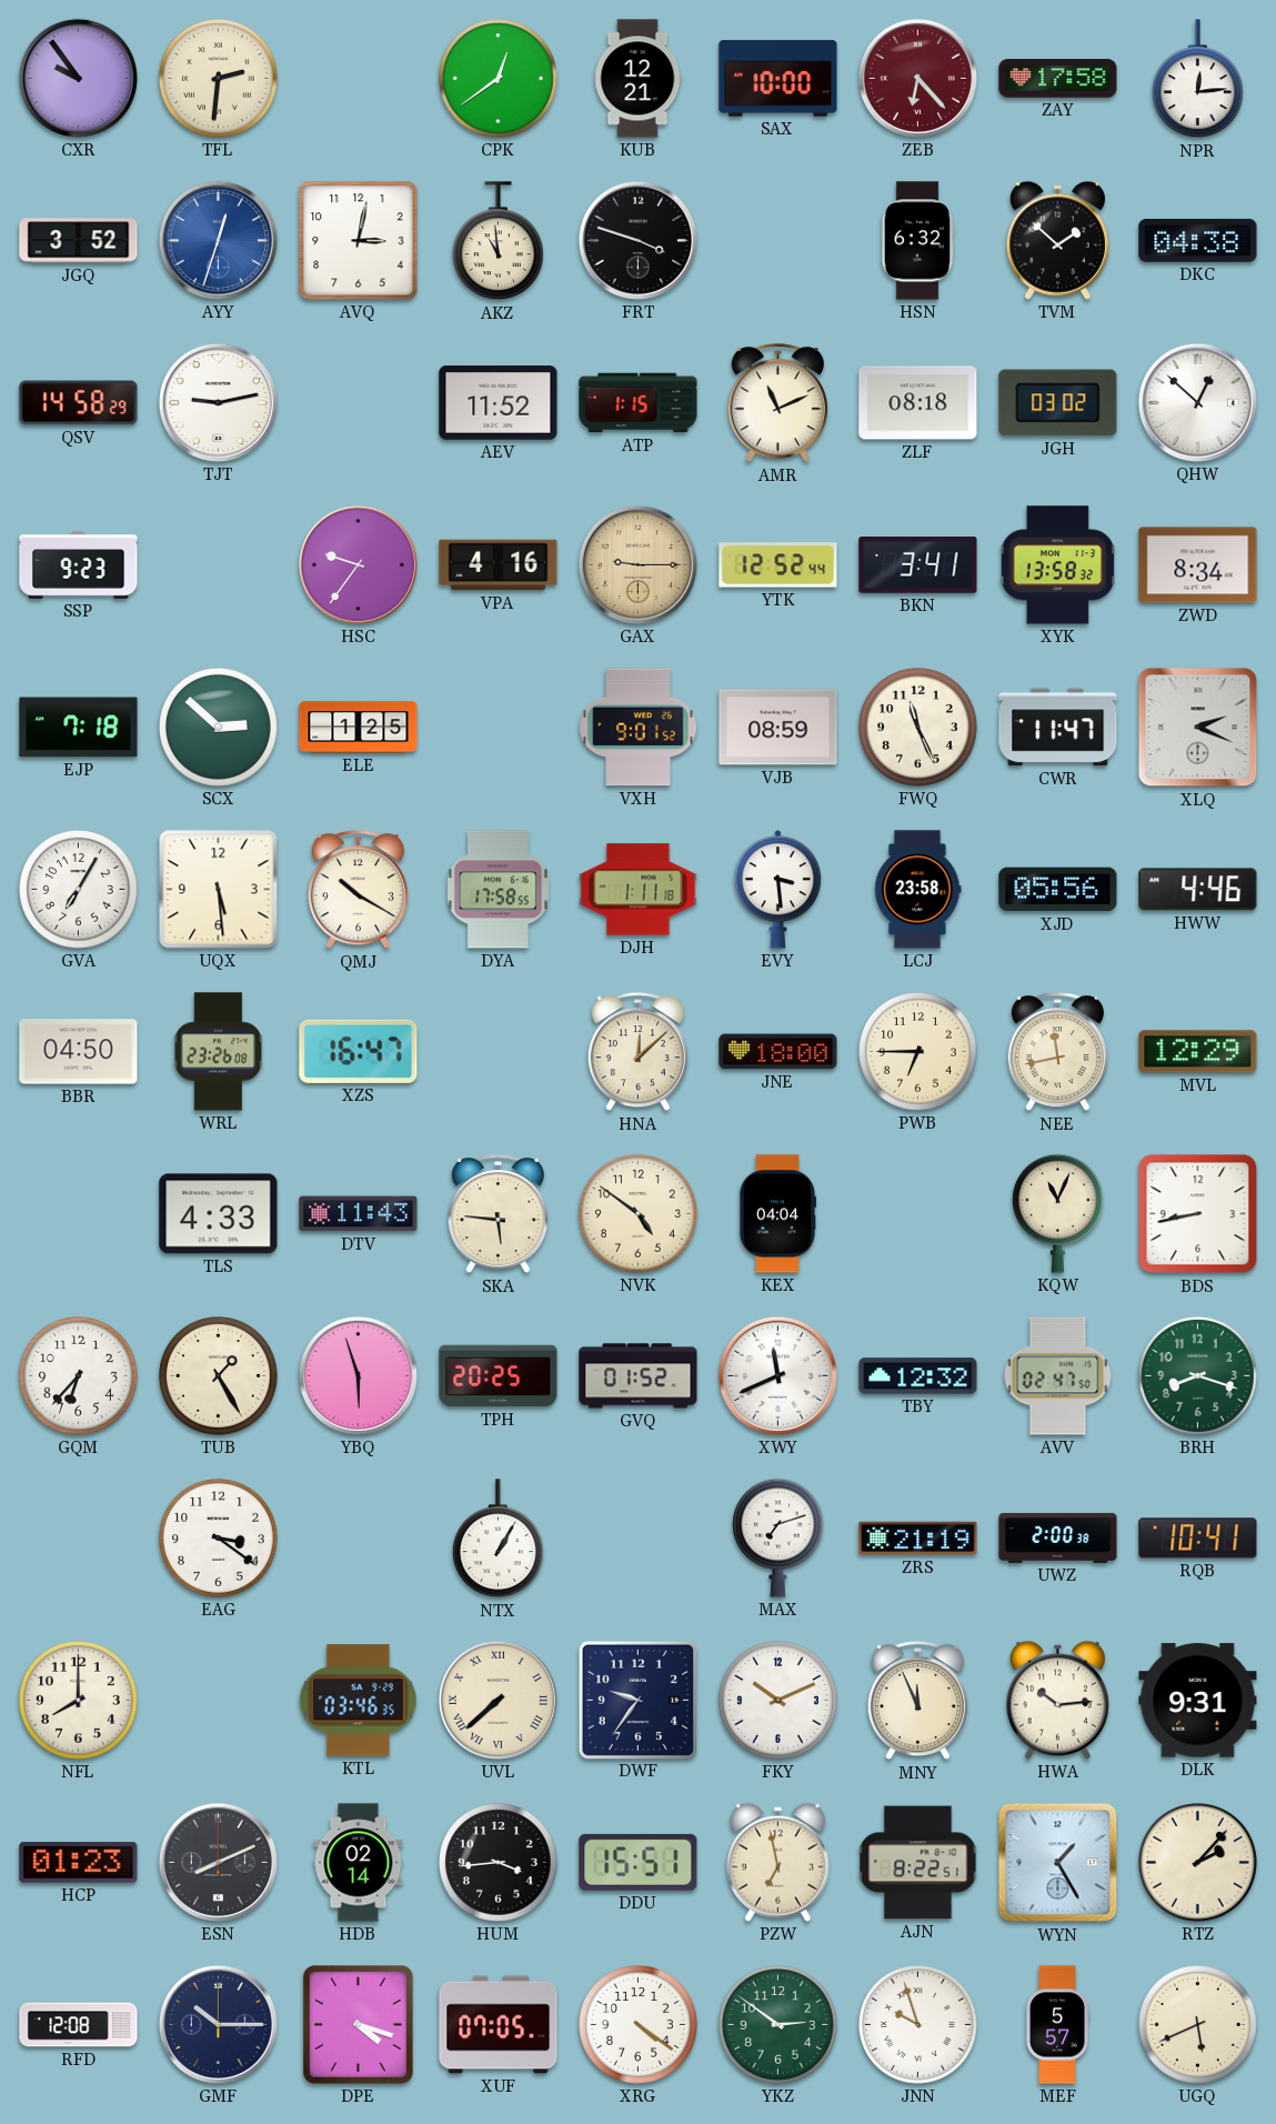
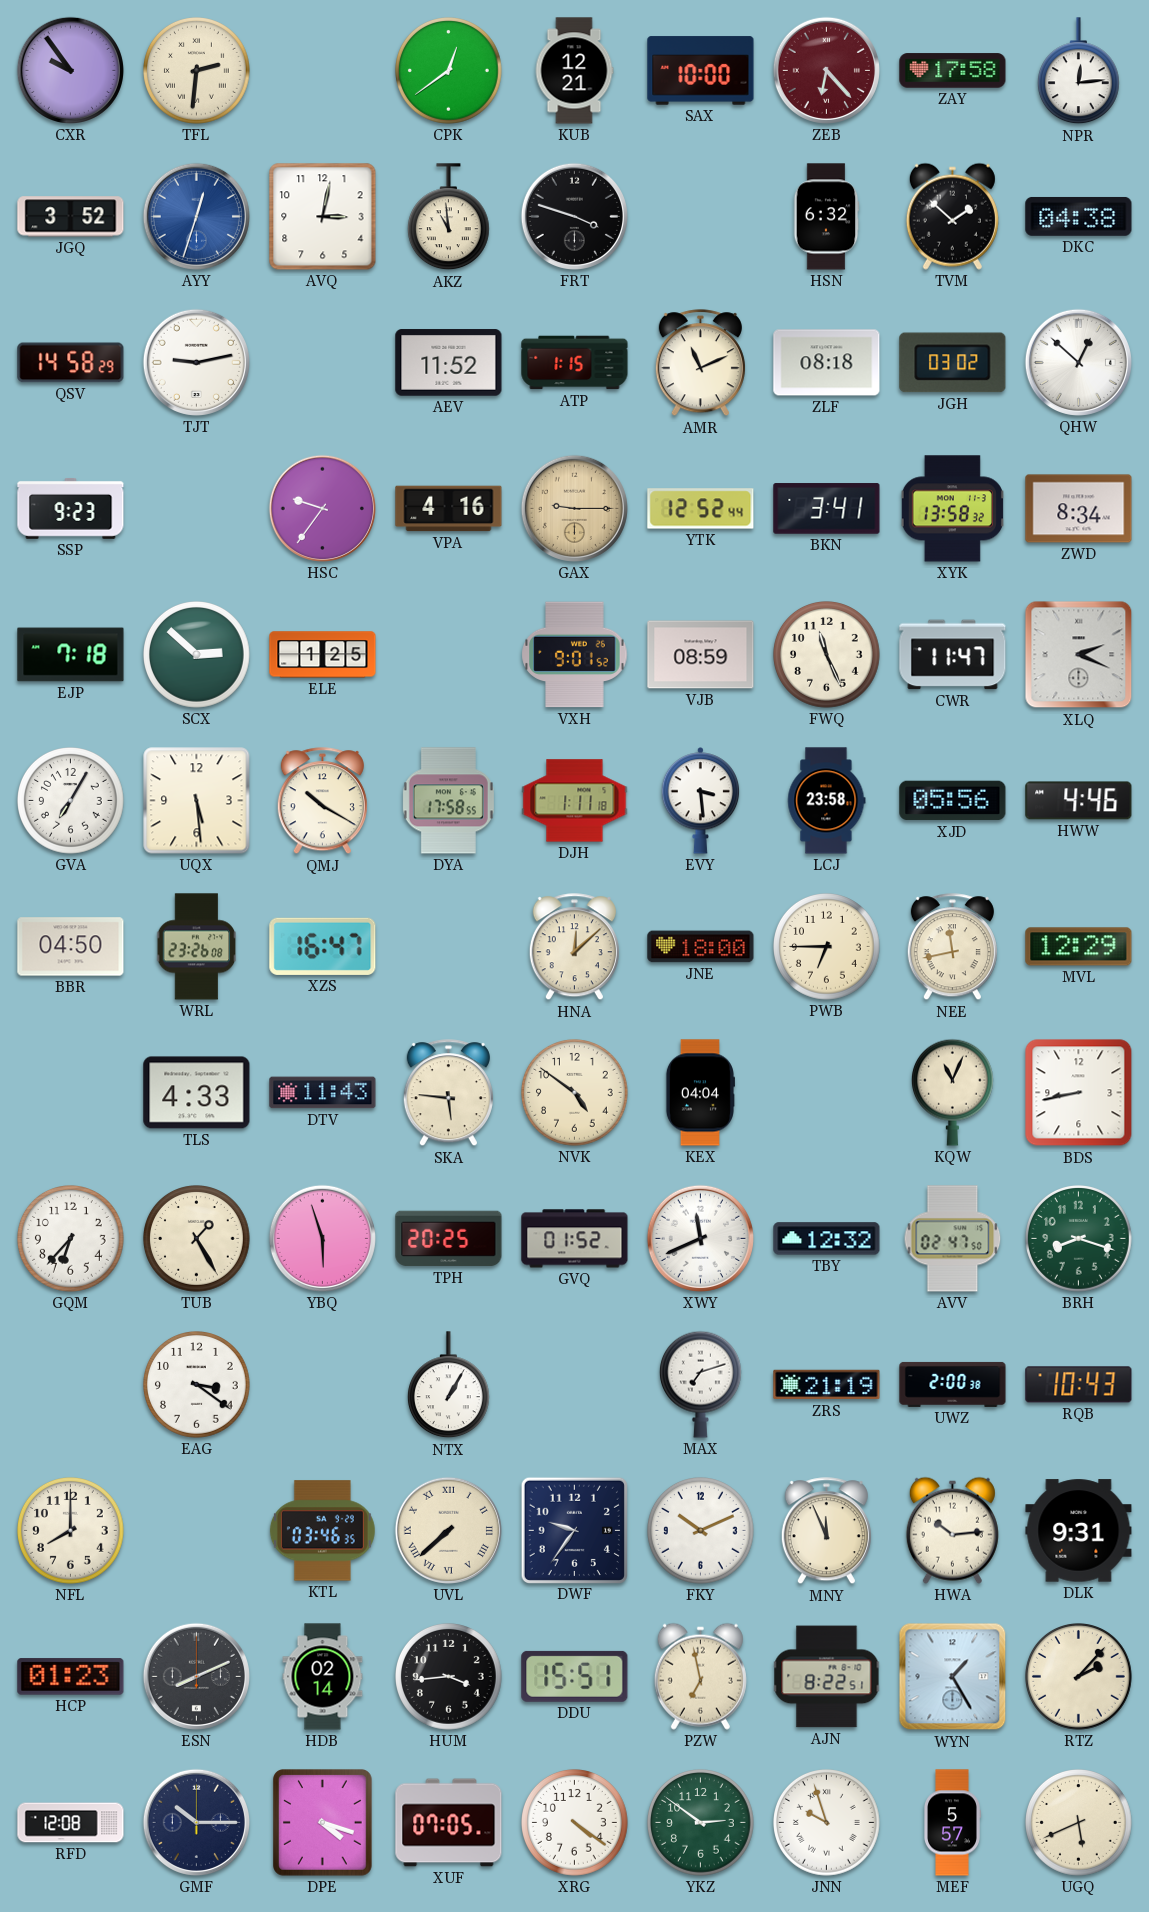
RQB: 10:41 -> 10:43 (1079, 1385)
